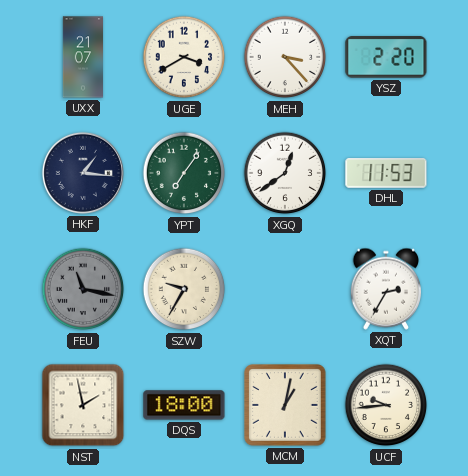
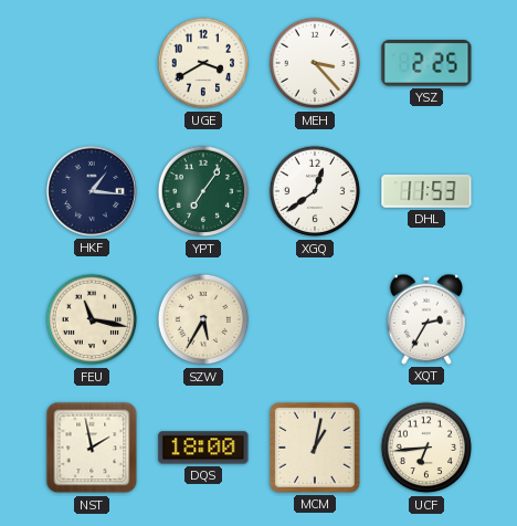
UXX: 21:07 -> none (82, 57)
YSZ: 2:20 -> 2:25 (426, 63)
FEU dial: grey -> cream (92, 319)
SZW: 9:35 -> 5:35 (203, 319)
UCF: 9:44 -> 6:44 (426, 448)
